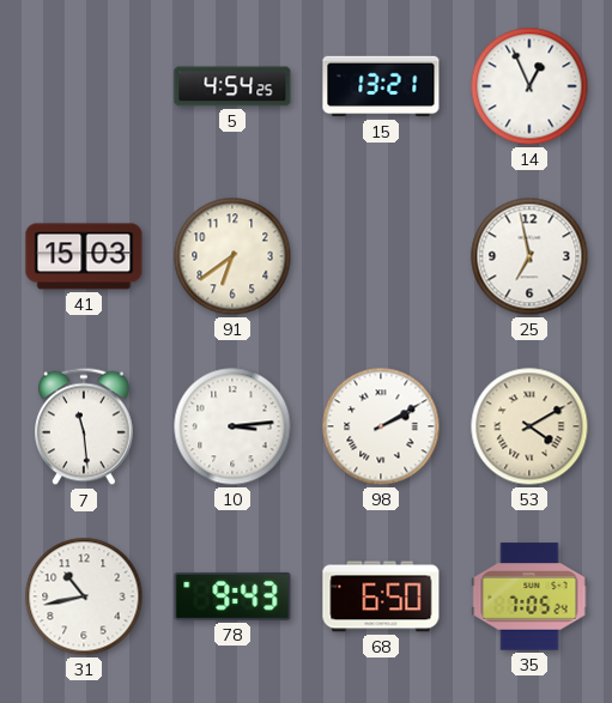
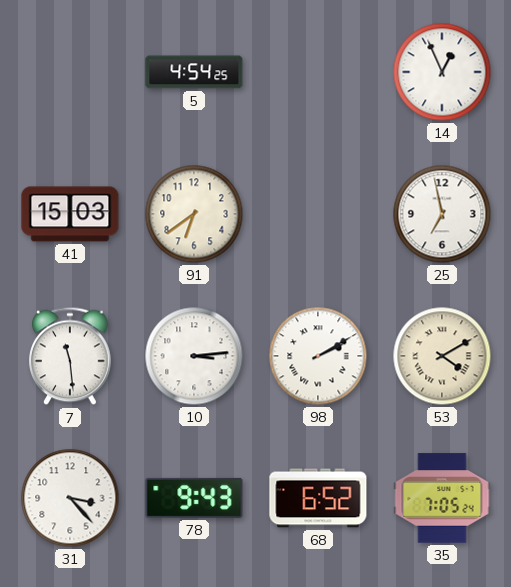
15: 13:21 -> none (381, 86)
31: 10:43 -> 3:23 (70, 498)
68: 6:50 -> 6:52 (318, 498)
